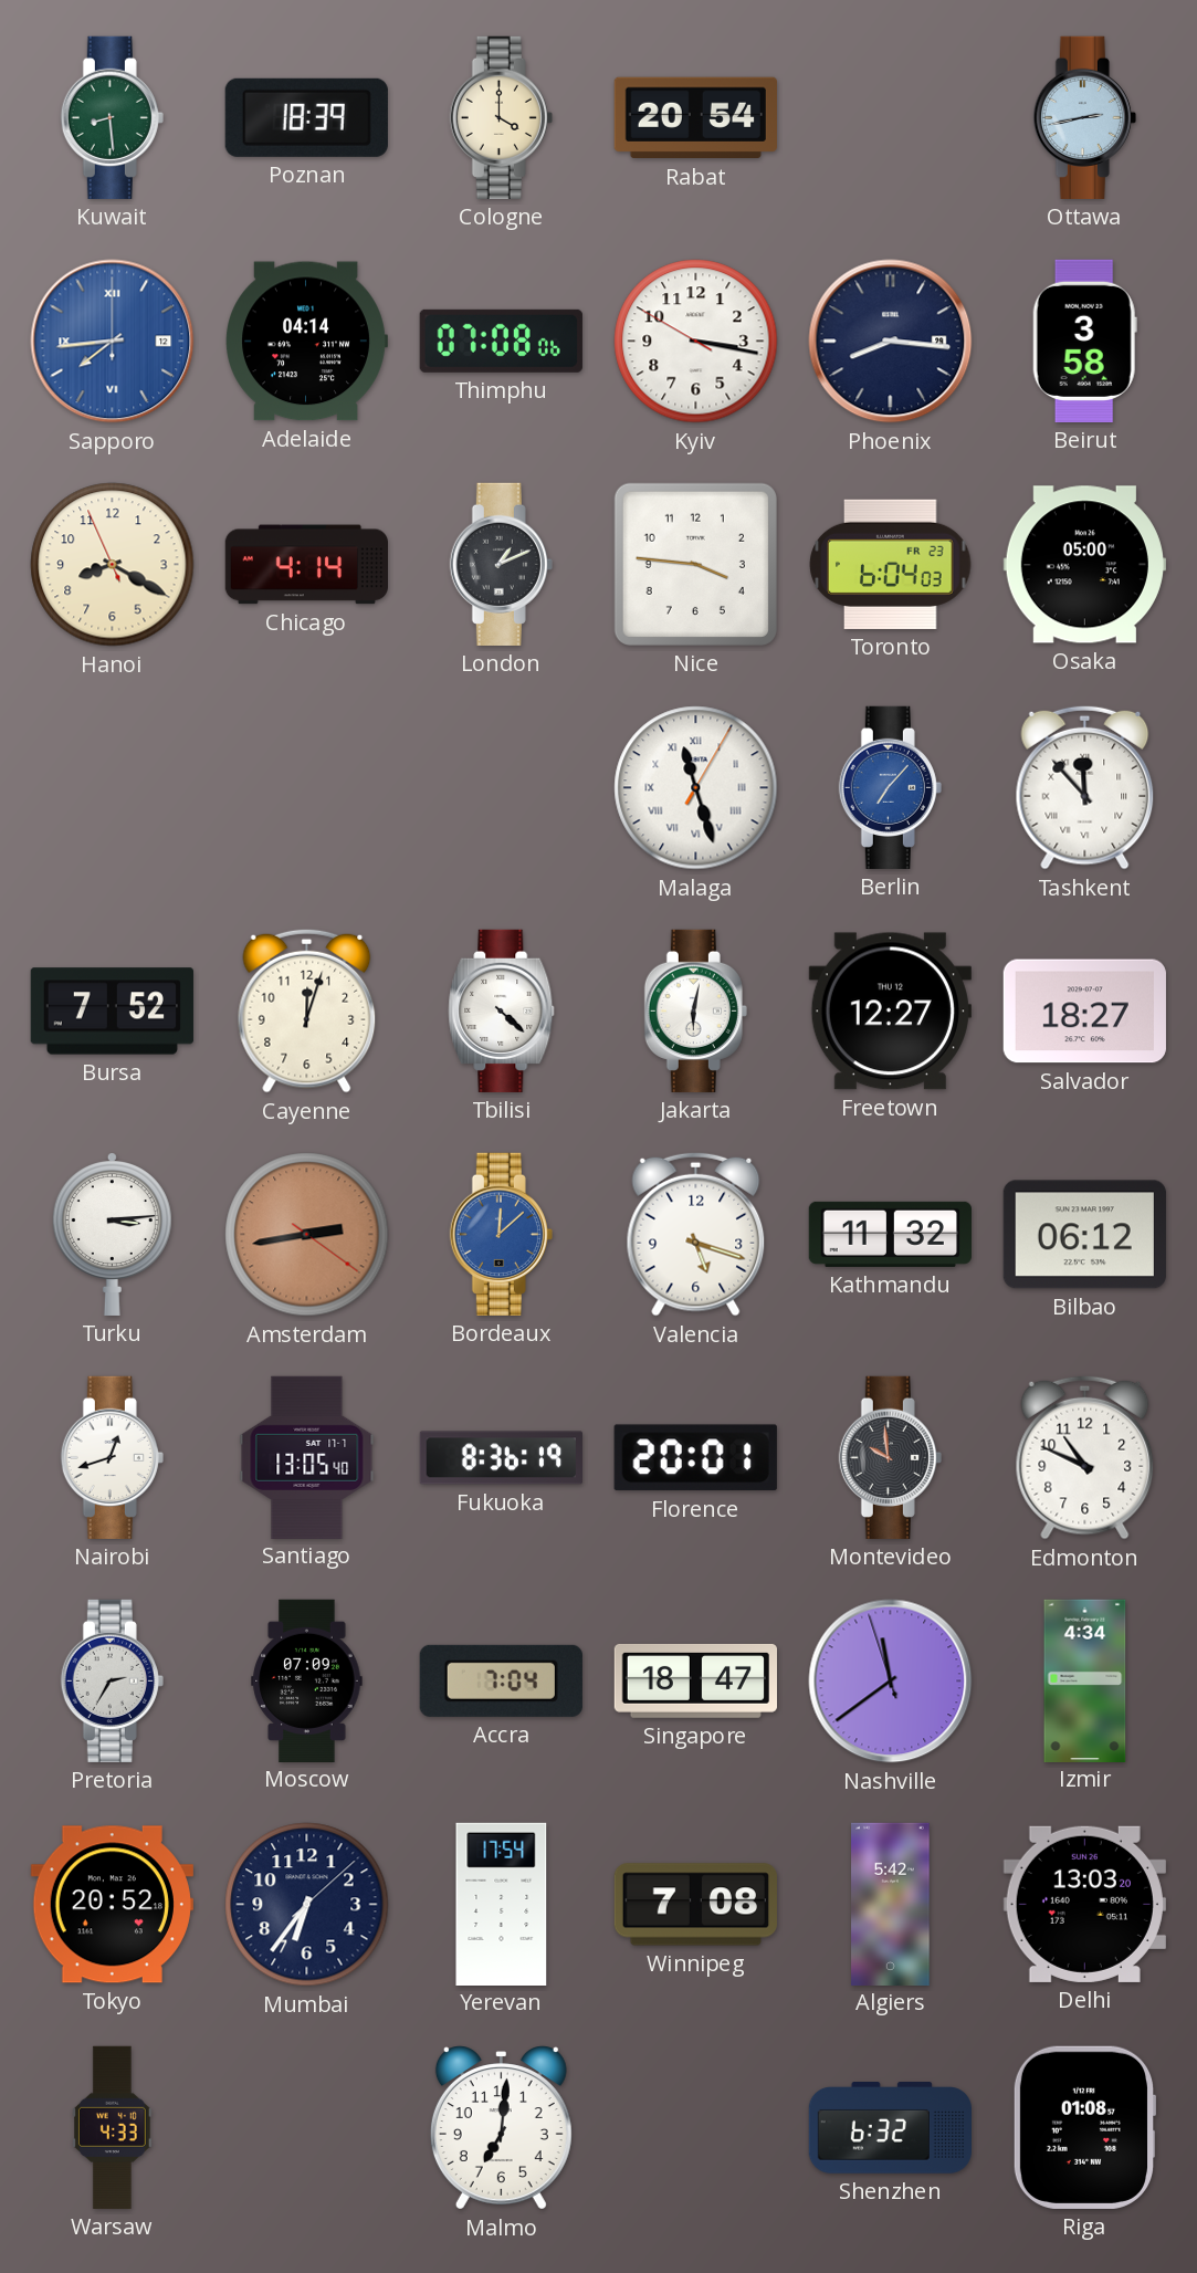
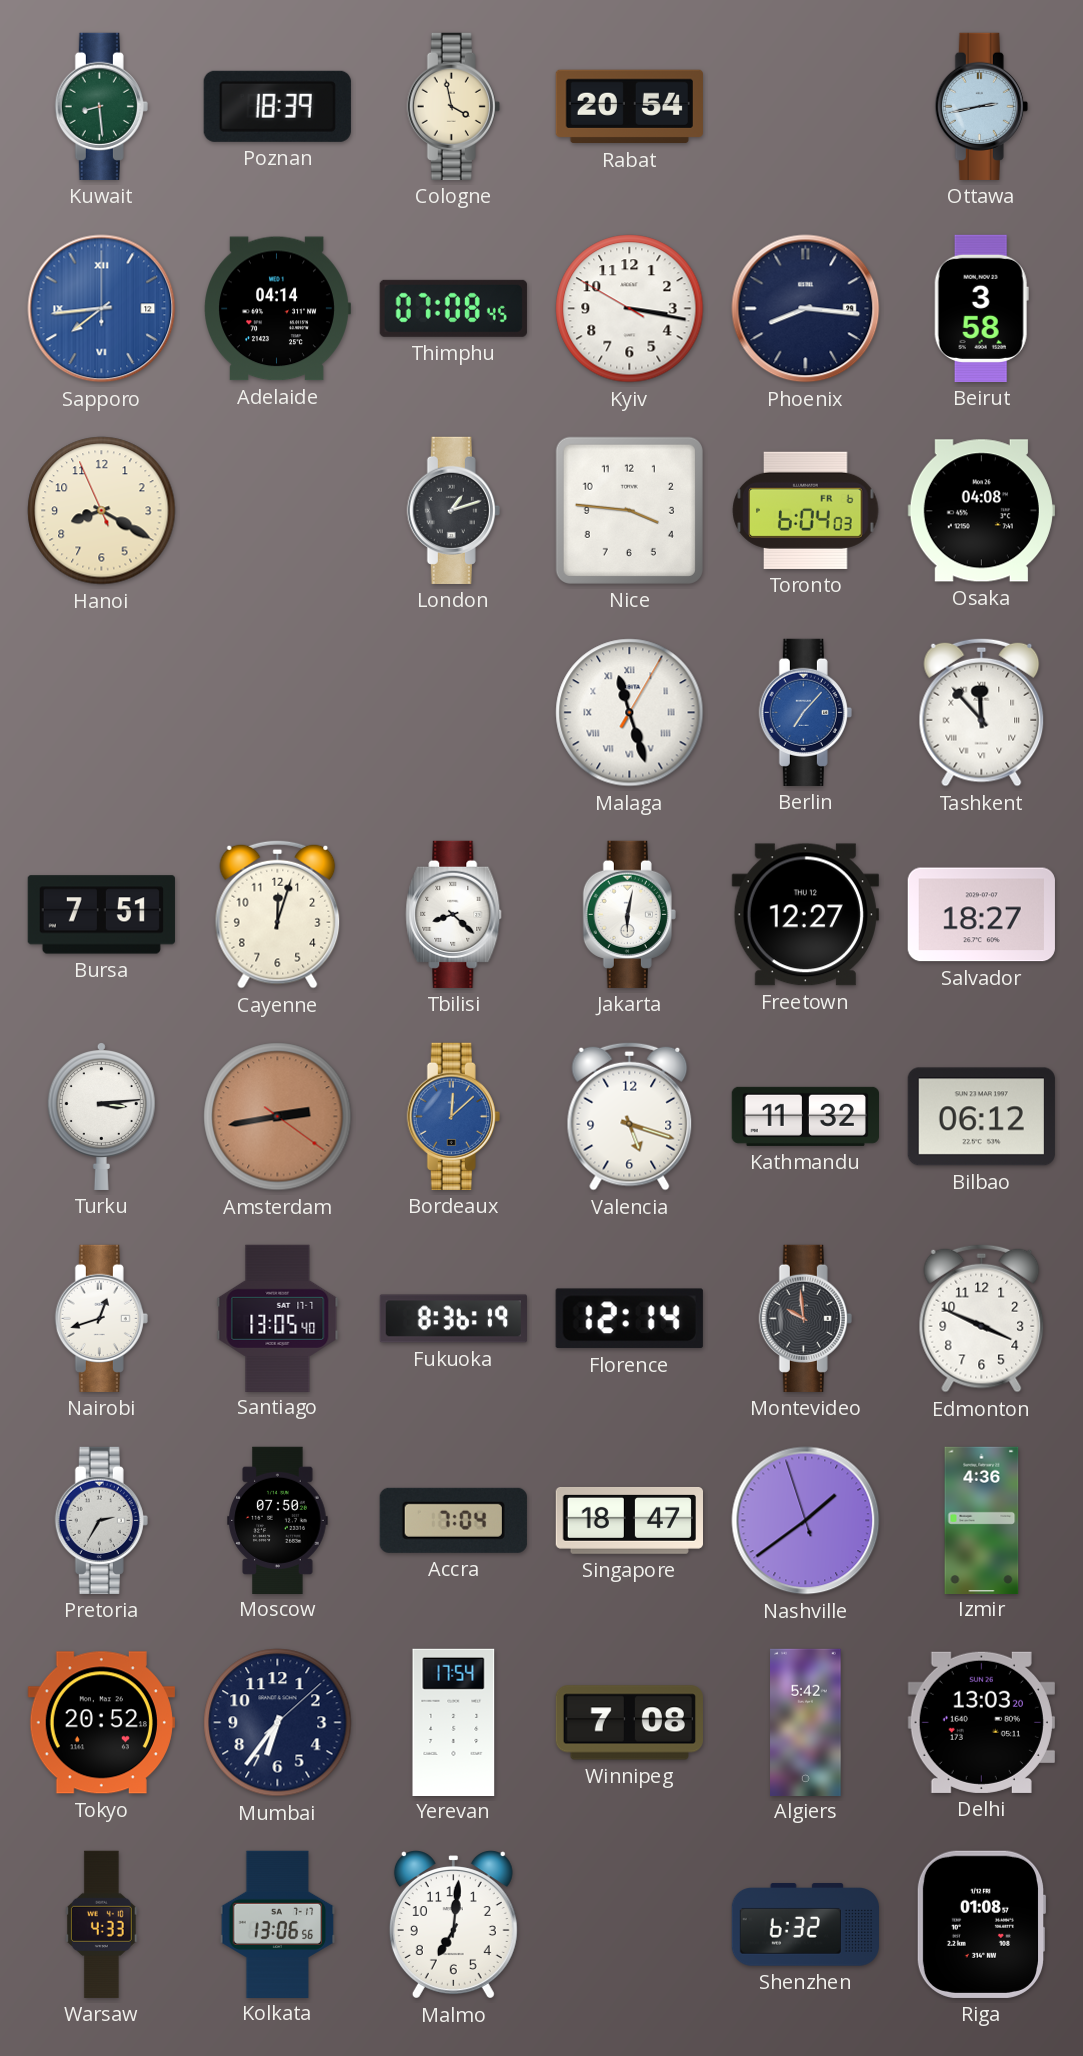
Cologne: 4:00 -> 3:58 (453, 106)
Thimphu: 07:08:06 -> 07:08:45 (453, 308)
Chicago: 4:14 -> none (306, 565)
London: 1:11 -> 1:12 (453, 510)
Toronto date: FR 23 -> FR 6 (806, 510)
Osaka: 05:00 -> 04:08 (981, 511)
Bursa: 7:52 -> 7:51 (101, 915)
Tbilisi: 4:22 -> 8:22 (454, 914)
Florence: 20:01 -> 12:14 (629, 1319)
Edmonton: 10:49 -> 3:49 (982, 1318)
Moscow: 07:09 -> 07:50 (278, 1520)
Nashville: 11:38 -> 1:38 (806, 1521)
Izmir: 4:34 -> 4:36 (982, 1520)
Kolkata: none -> 13:06 (278, 1924)
